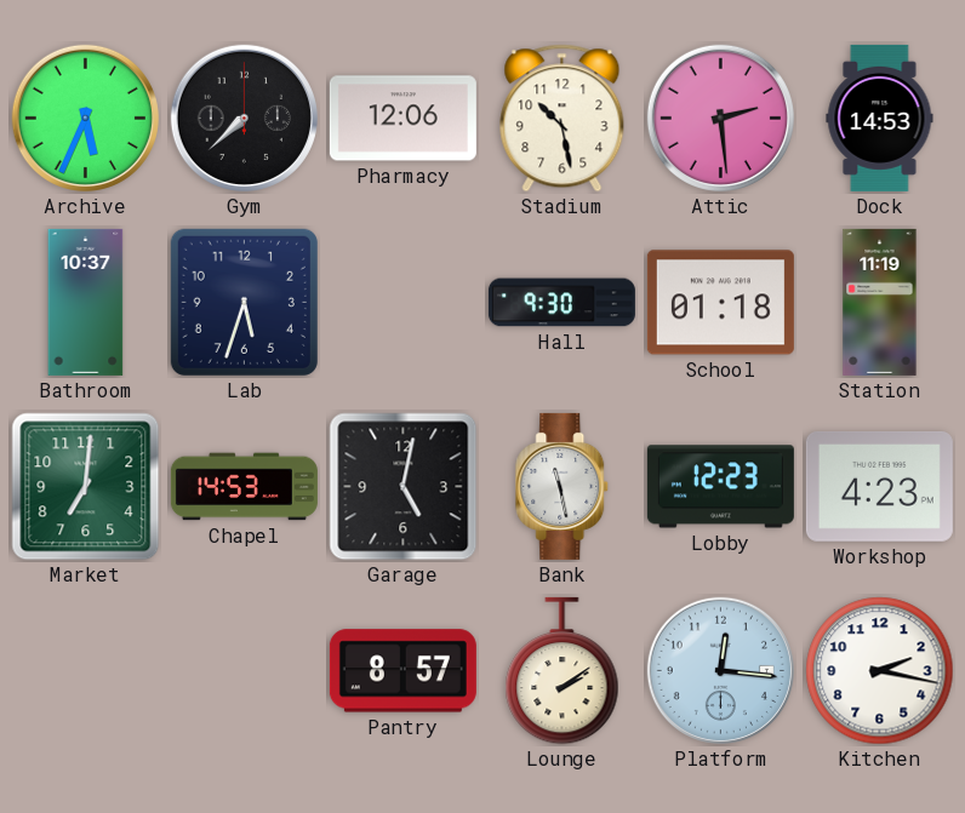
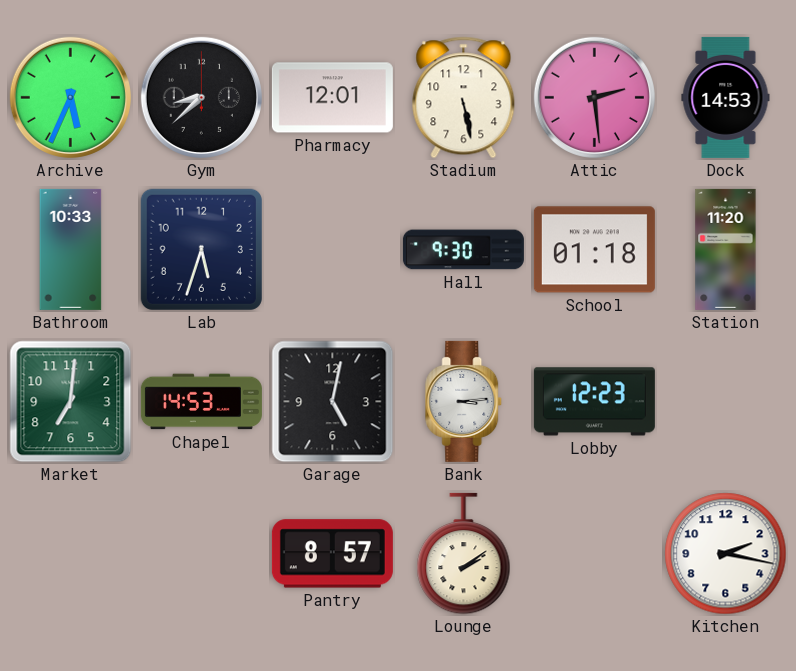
Gym: 7:38 -> 8:38 (201, 97)
Pharmacy: 12:06 -> 12:01 (332, 98)
Stadium: 10:28 -> 5:28 (464, 98)
Bathroom: 10:37 -> 10:33 (71, 249)
Station: 11:19 -> 11:20 (726, 249)
Bank: 11:28 -> 3:14 (464, 401)
Workshop: 4:23 -> none (879, 486)
Platform: 12:16 -> none (720, 670)
